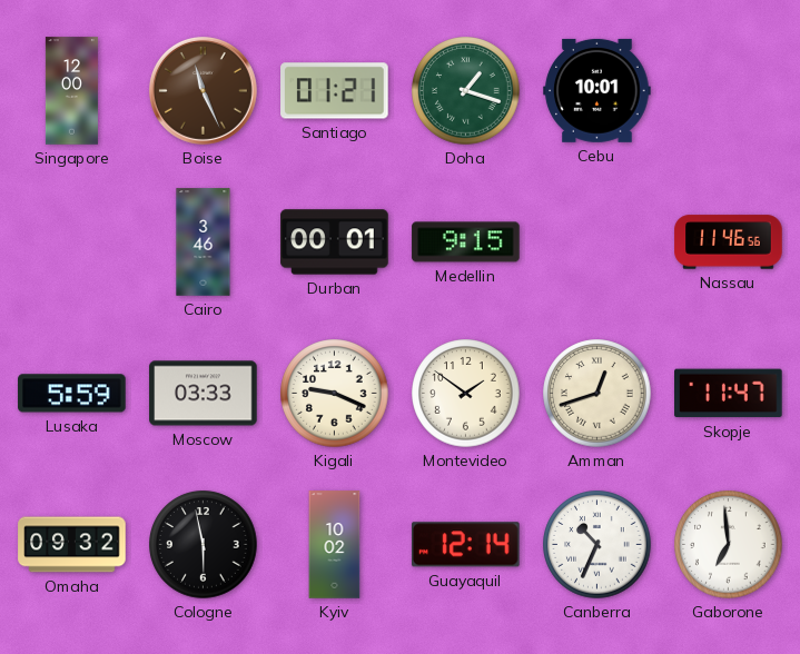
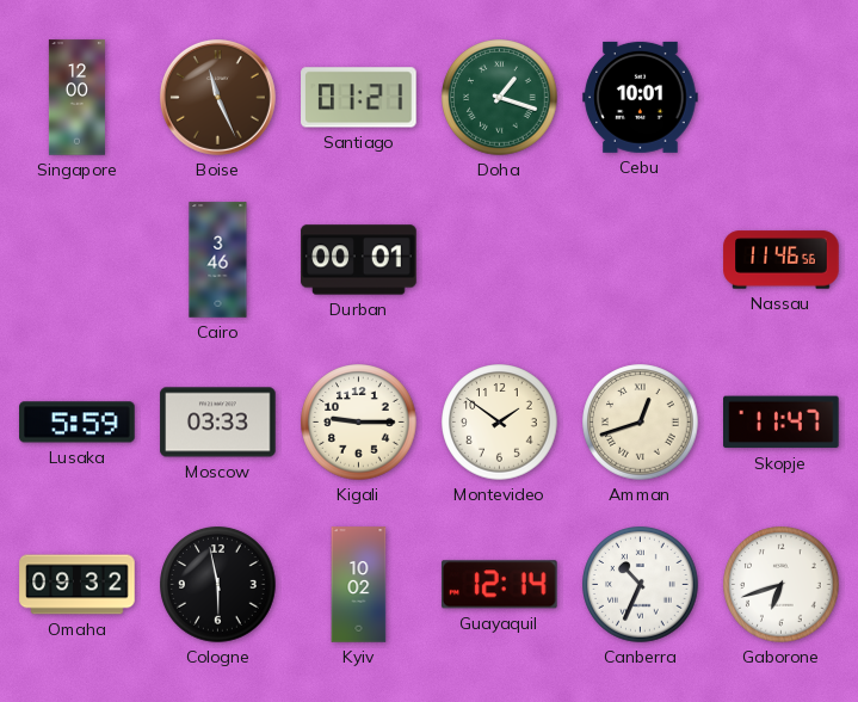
Medellin: 9:15 -> none (466, 242)
Kigali: 9:19 -> 9:15 (359, 423)
Gaborone: 6:59 -> 6:42 (782, 585)
